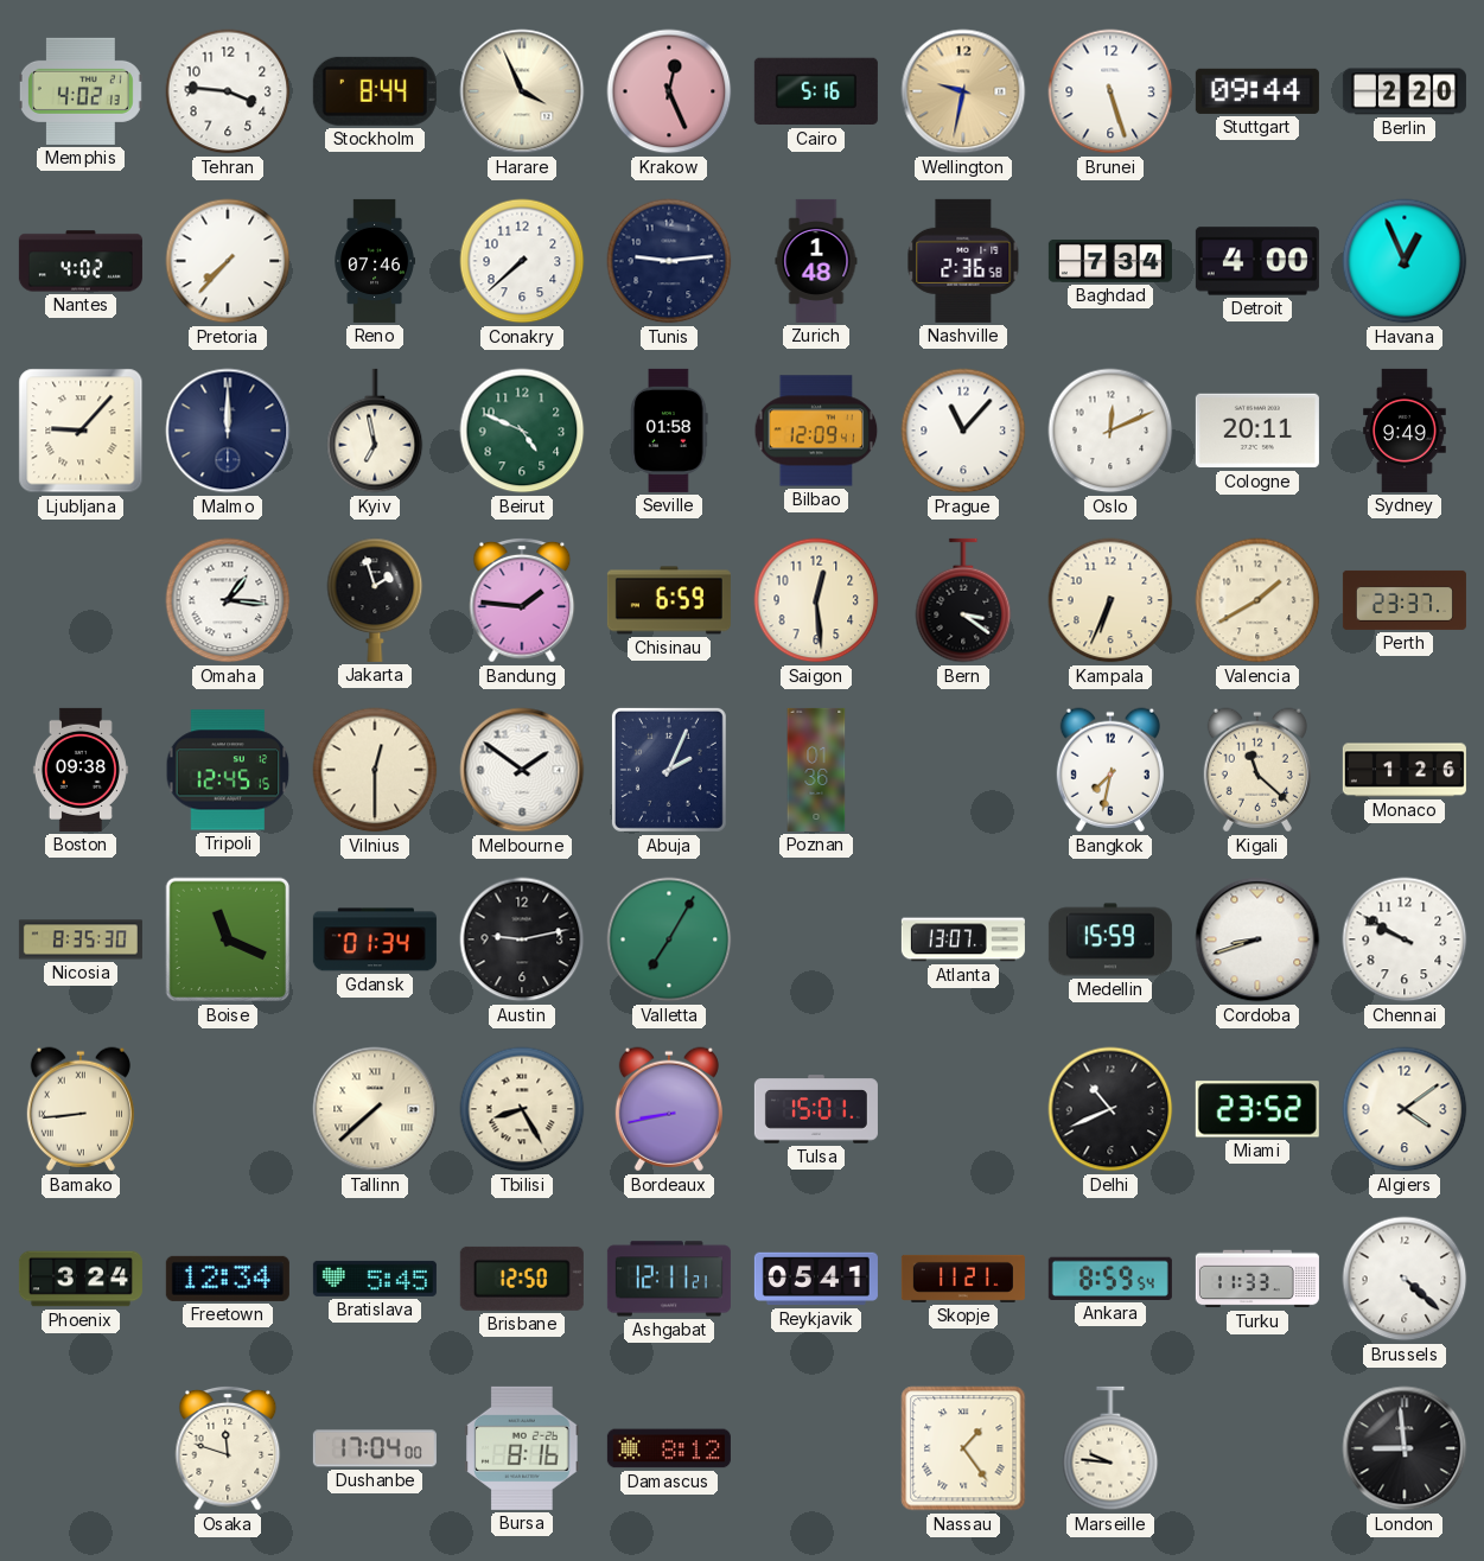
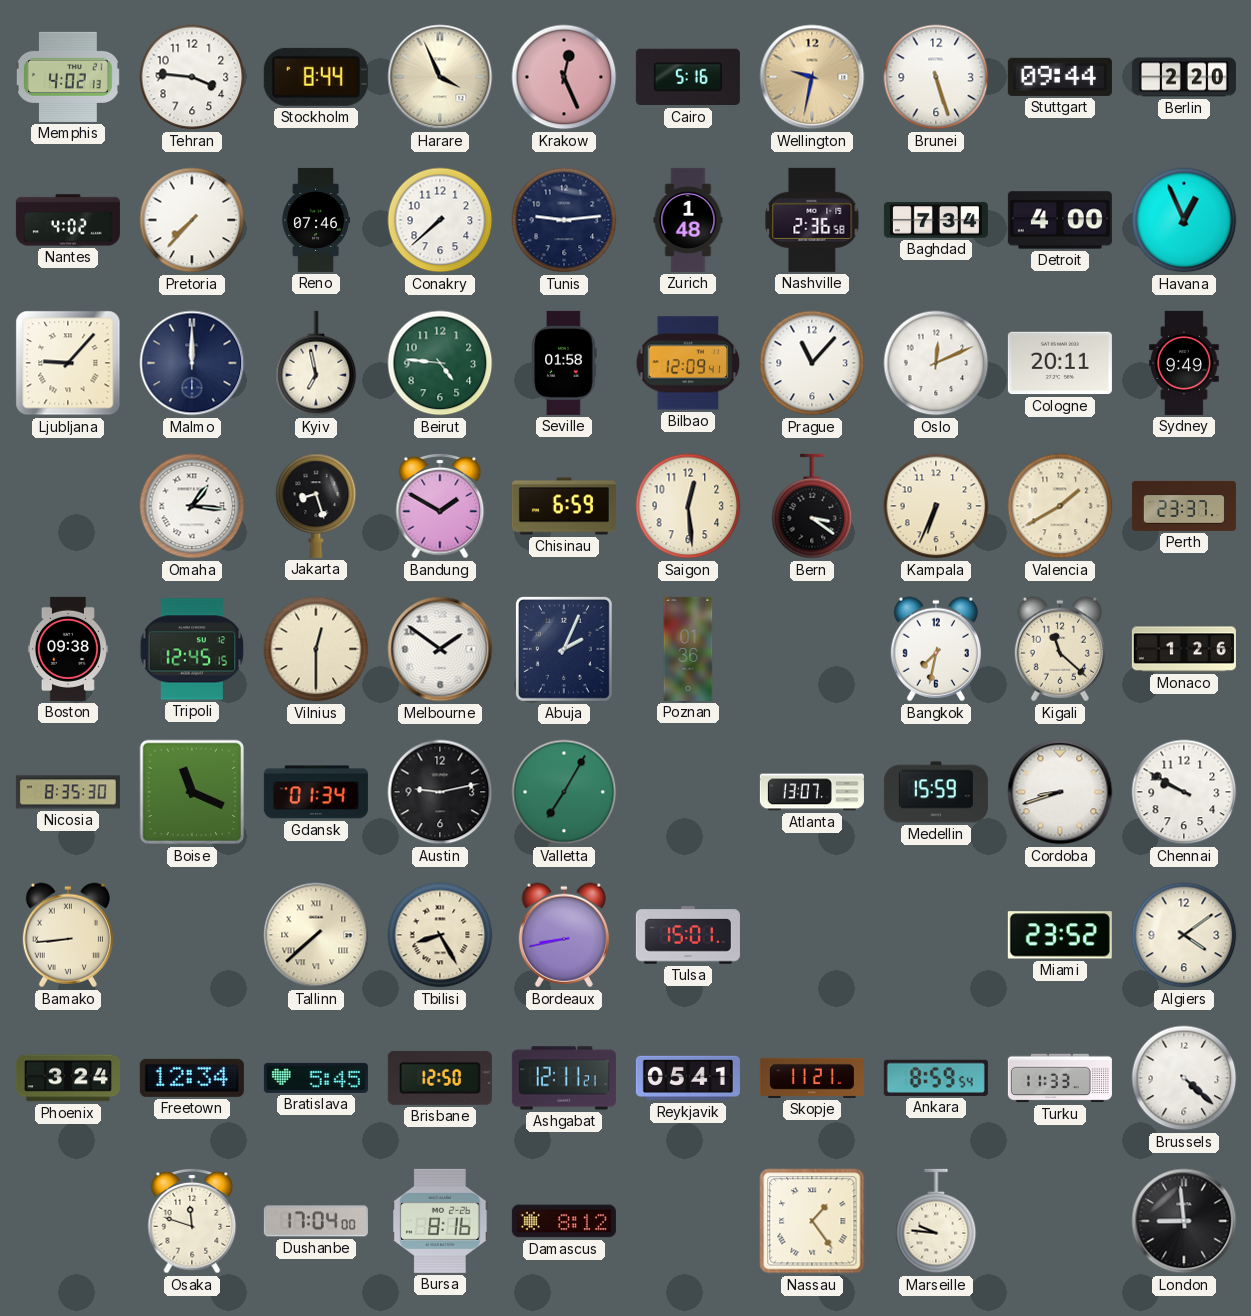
Beirut: 4:49 -> 4:46 (440, 363)
Jakarta: 1:57 -> 8:27 (316, 506)
Bandung: 1:46 -> 1:50 (440, 506)
Delhi: 10:41 -> none (1110, 1109)
